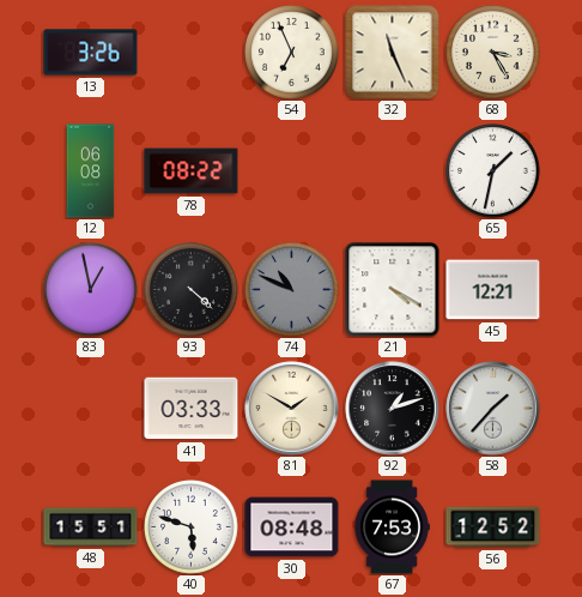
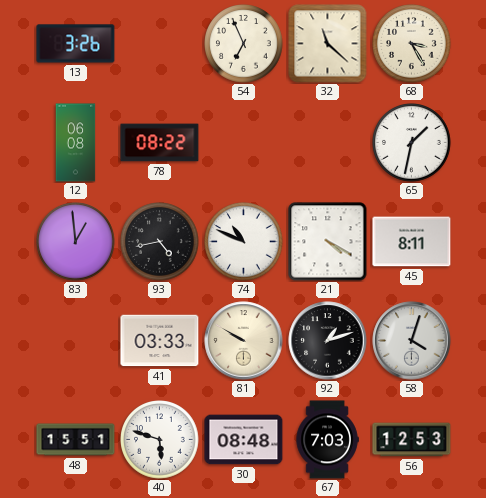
32: 11:26 -> 11:22 (328, 44)
83: 12:58 -> 12:59 (76, 242)
93: 4:22 -> 4:43 (160, 242)
74 dial: grey -> white (244, 242)
45: 12:21 -> 8:11 (412, 242)
81: 1:50 -> 9:50 (244, 341)
58: 1:37 -> 4:03 (412, 341)
67: 7:53 -> 7:03 (327, 440)
56: 12:52 -> 12:53 (412, 440)
